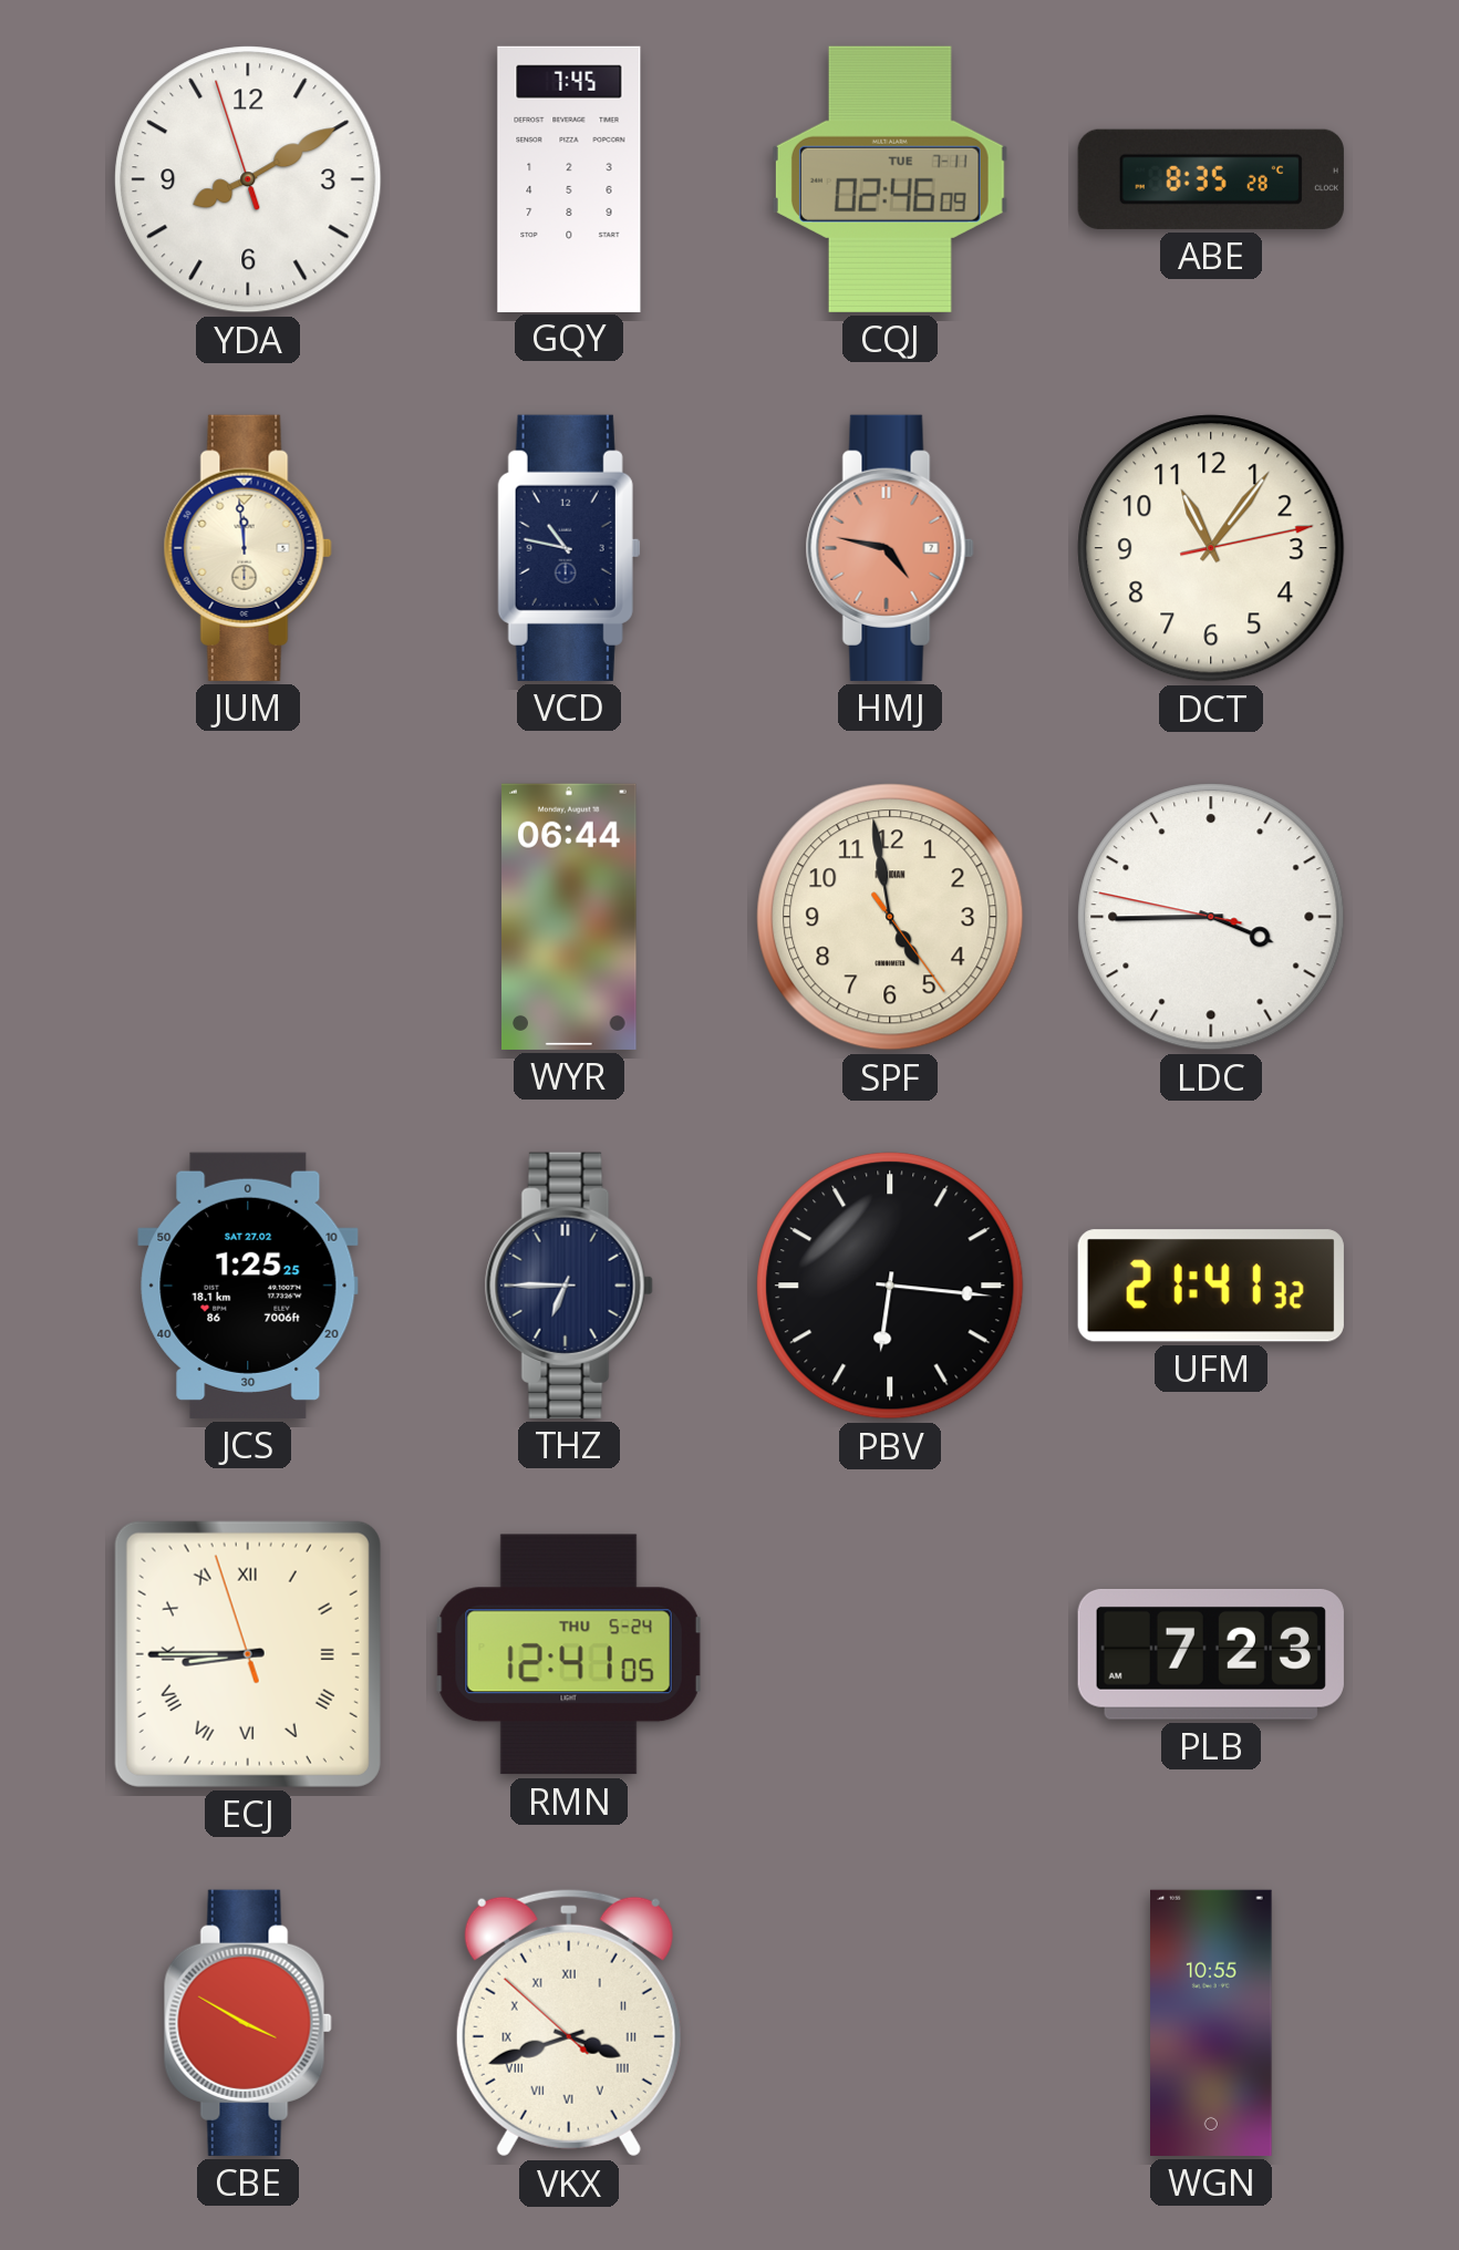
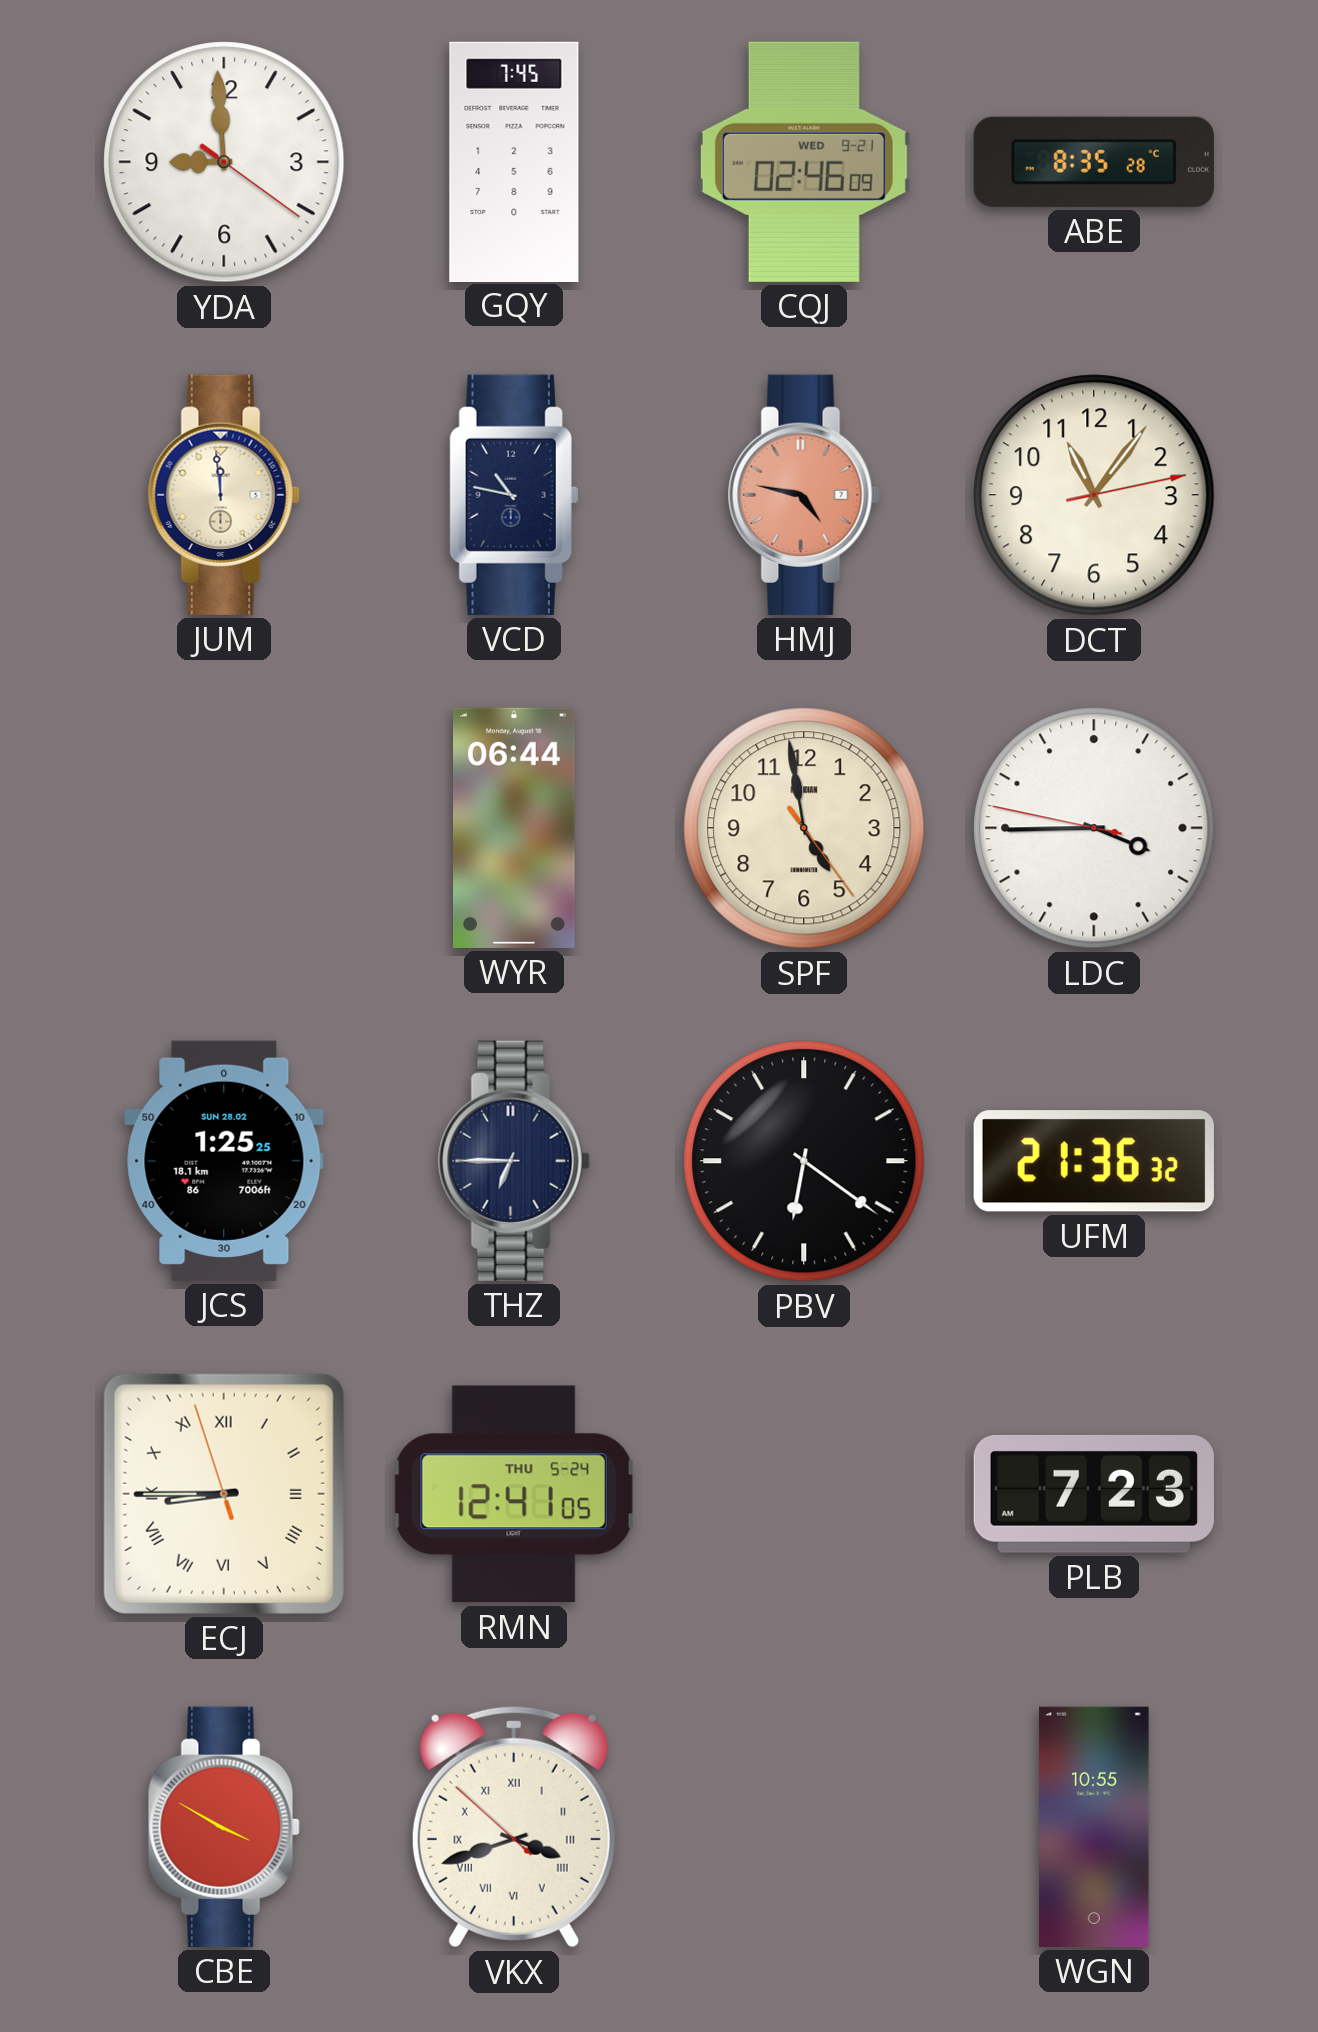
YDA: 8:09 -> 8:59 (224, 162)
CQJ date: TUE 7-11 -> WED 9-21 (804, 162)
JCS date: SAT 27.02 -> SUN 28.02 (224, 1161)
PBV: 6:16 -> 6:21 (804, 1161)
UFM: 21:41 -> 21:36 (1094, 1161)
